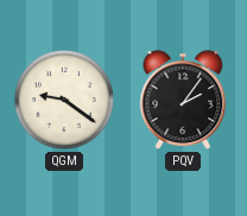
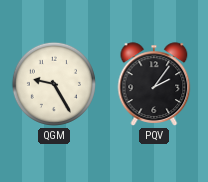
QGM: 9:21 -> 9:25 (54, 84)
